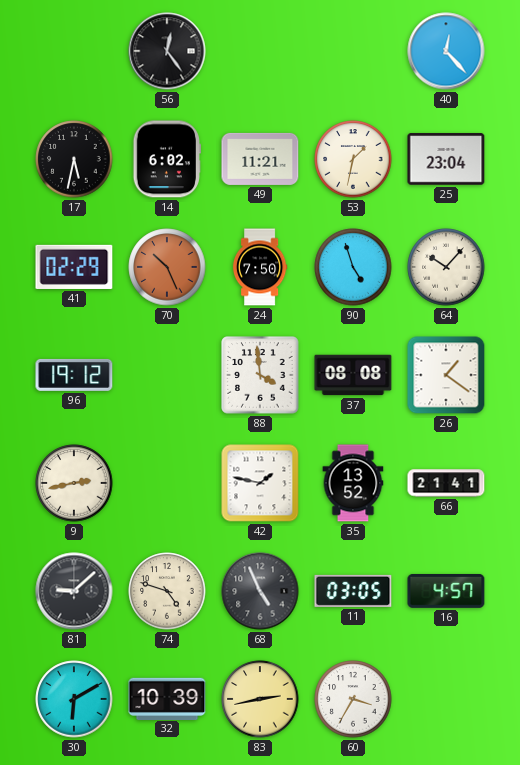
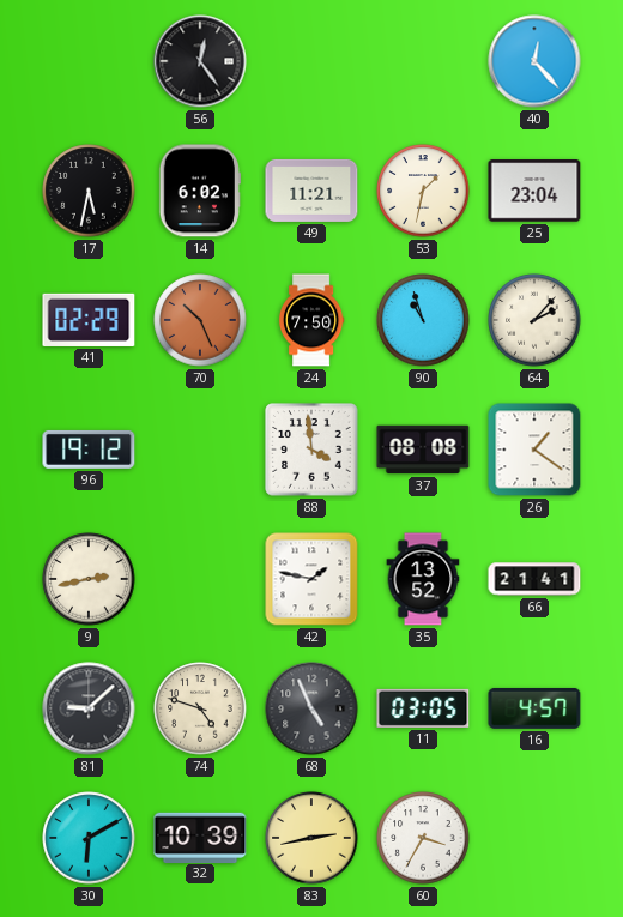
90: 4:57 -> 10:57 (423, 320)
64: 10:07 -> 2:07 (534, 320)
